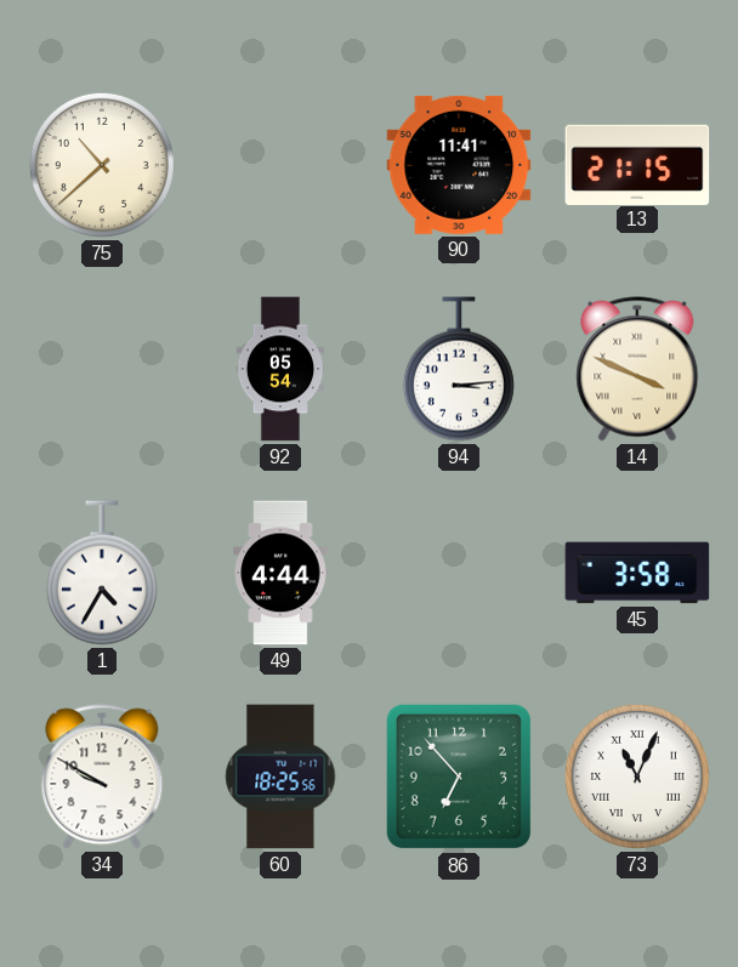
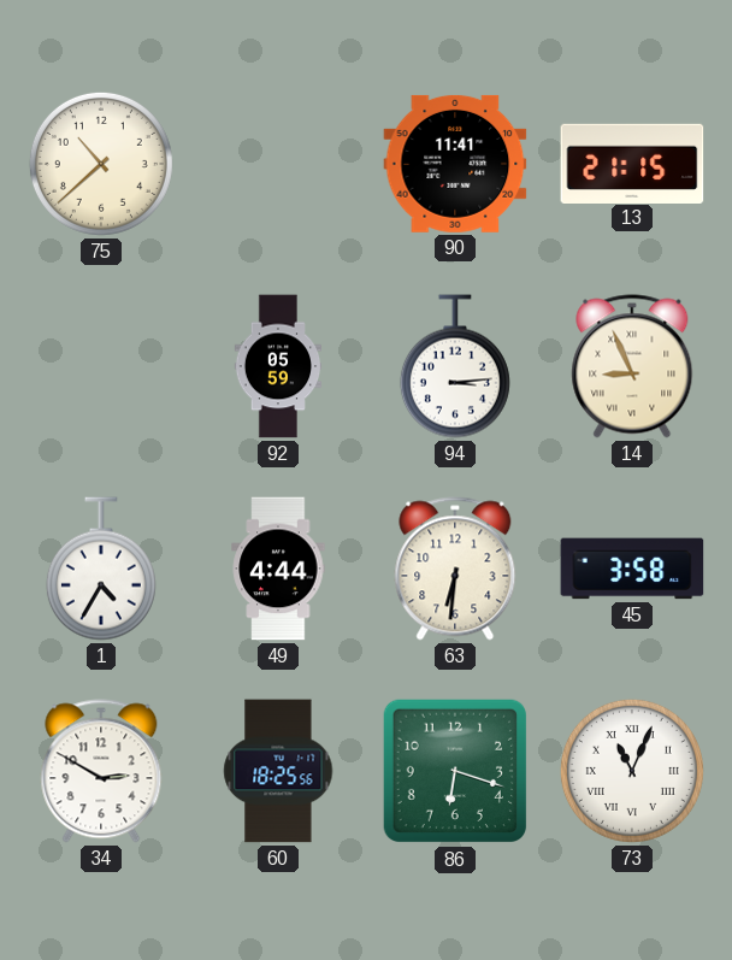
92: 05:54 -> 05:59 (278, 366)
14: 3:49 -> 8:56 (632, 366)
63: none -> 6:31 (455, 569)
34: 9:50 -> 2:50 (101, 771)
86: 6:53 -> 6:18 (455, 771)
